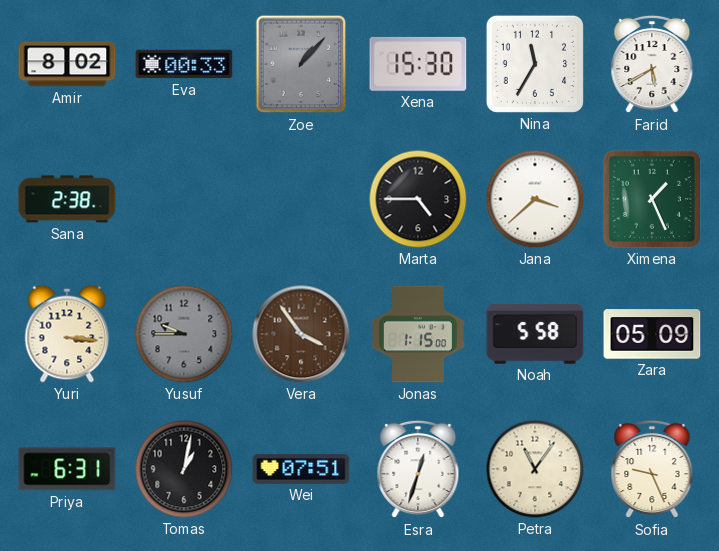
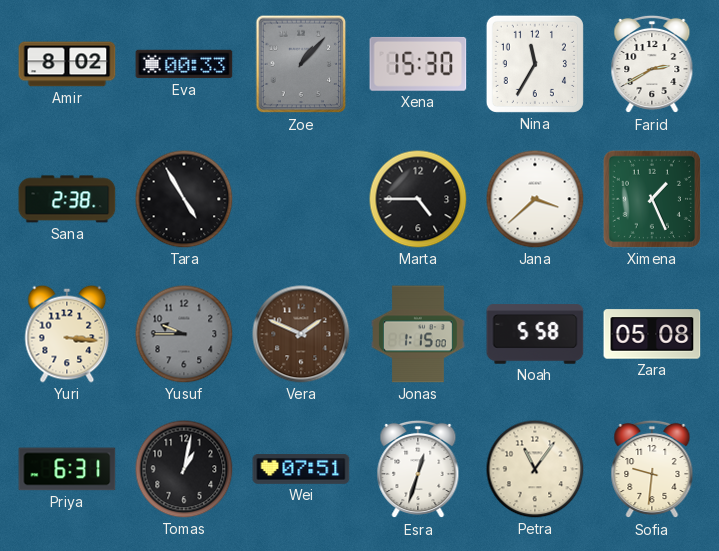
Farid: 5:40 -> 2:40 (652, 64)
Tara: none -> 4:55 (184, 199)
Vera: 3:54 -> 1:49 (301, 334)
Zara: 05:09 -> 05:08 (652, 334)
Sofia: 9:26 -> 9:31 (652, 469)
